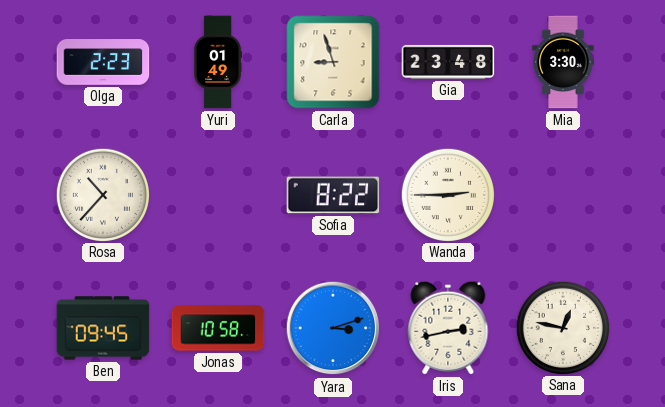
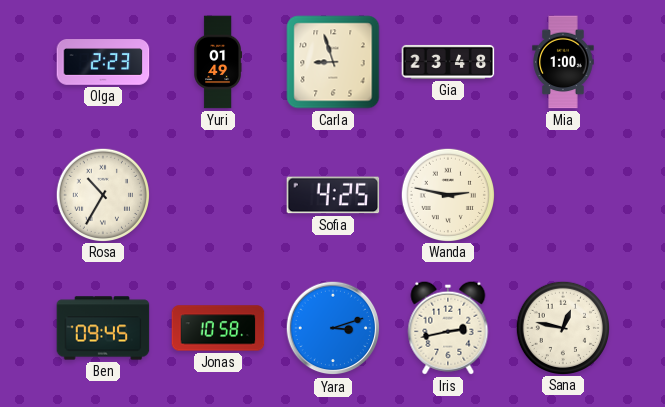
Mia: 3:30 -> 1:00 (563, 62)
Rosa: 10:37 -> 10:35 (102, 194)
Sofia: 8:22 -> 4:25 (333, 195)
Wanda: 2:45 -> 2:47 (447, 194)
